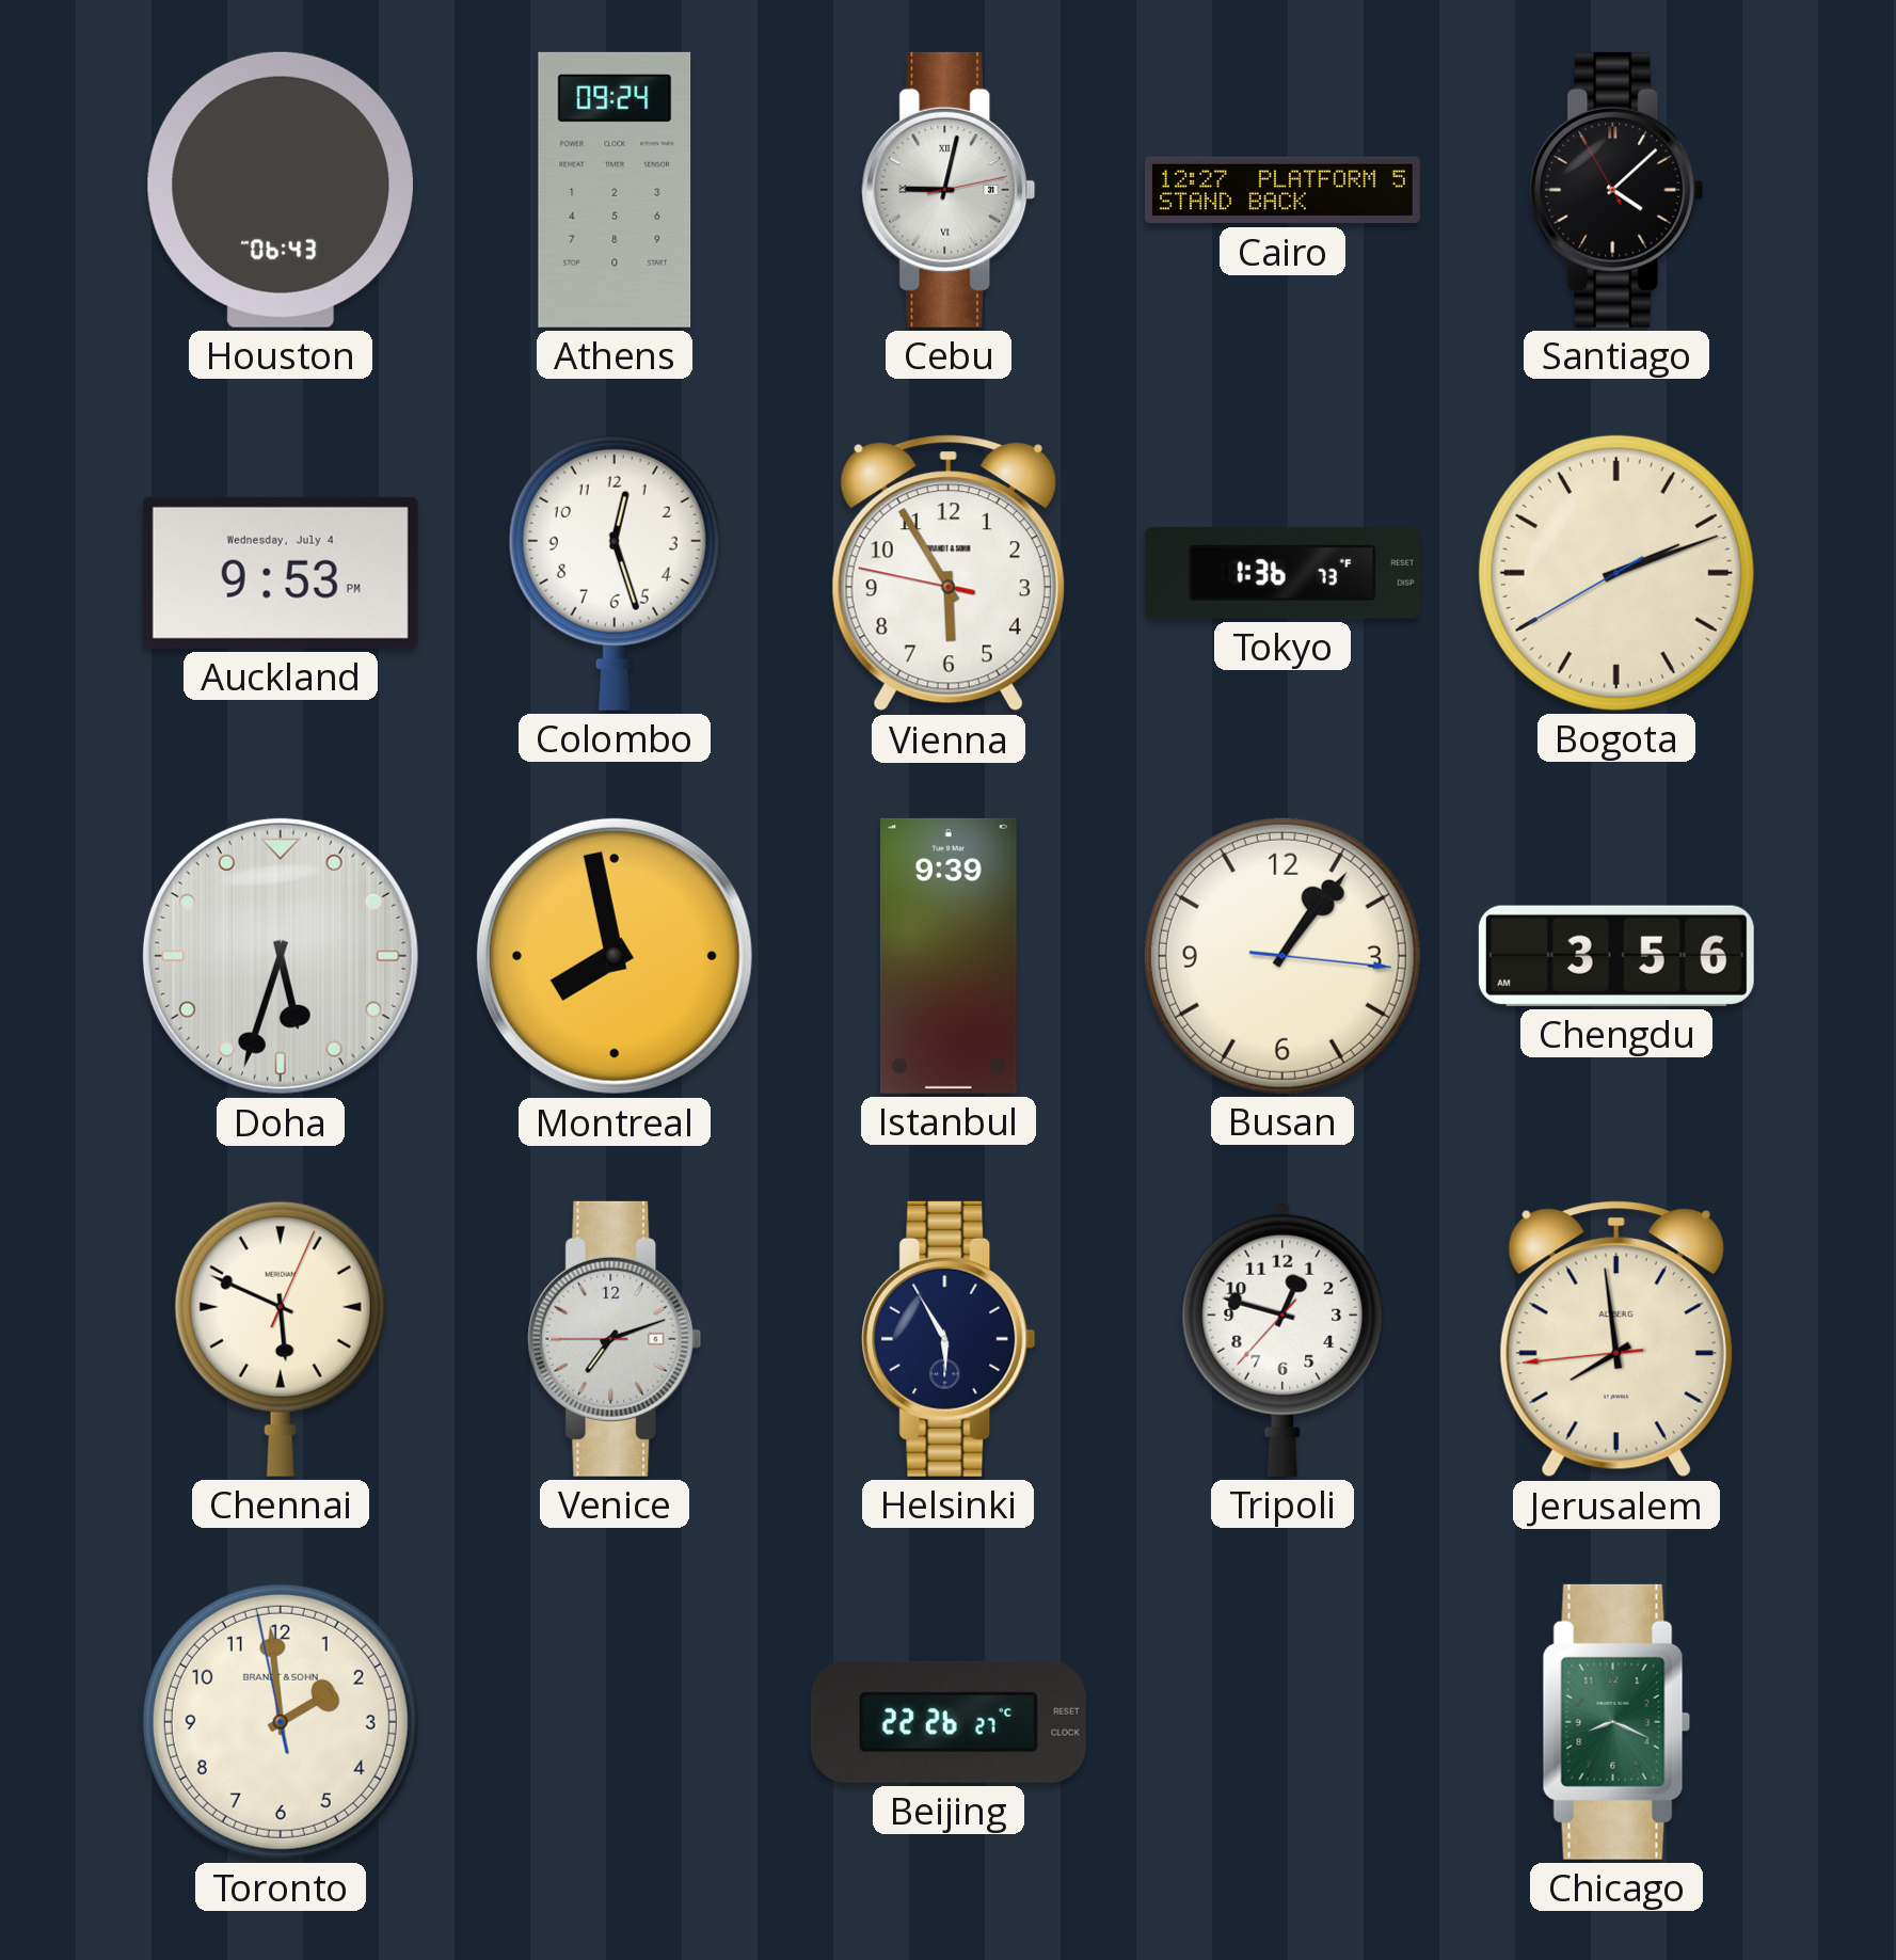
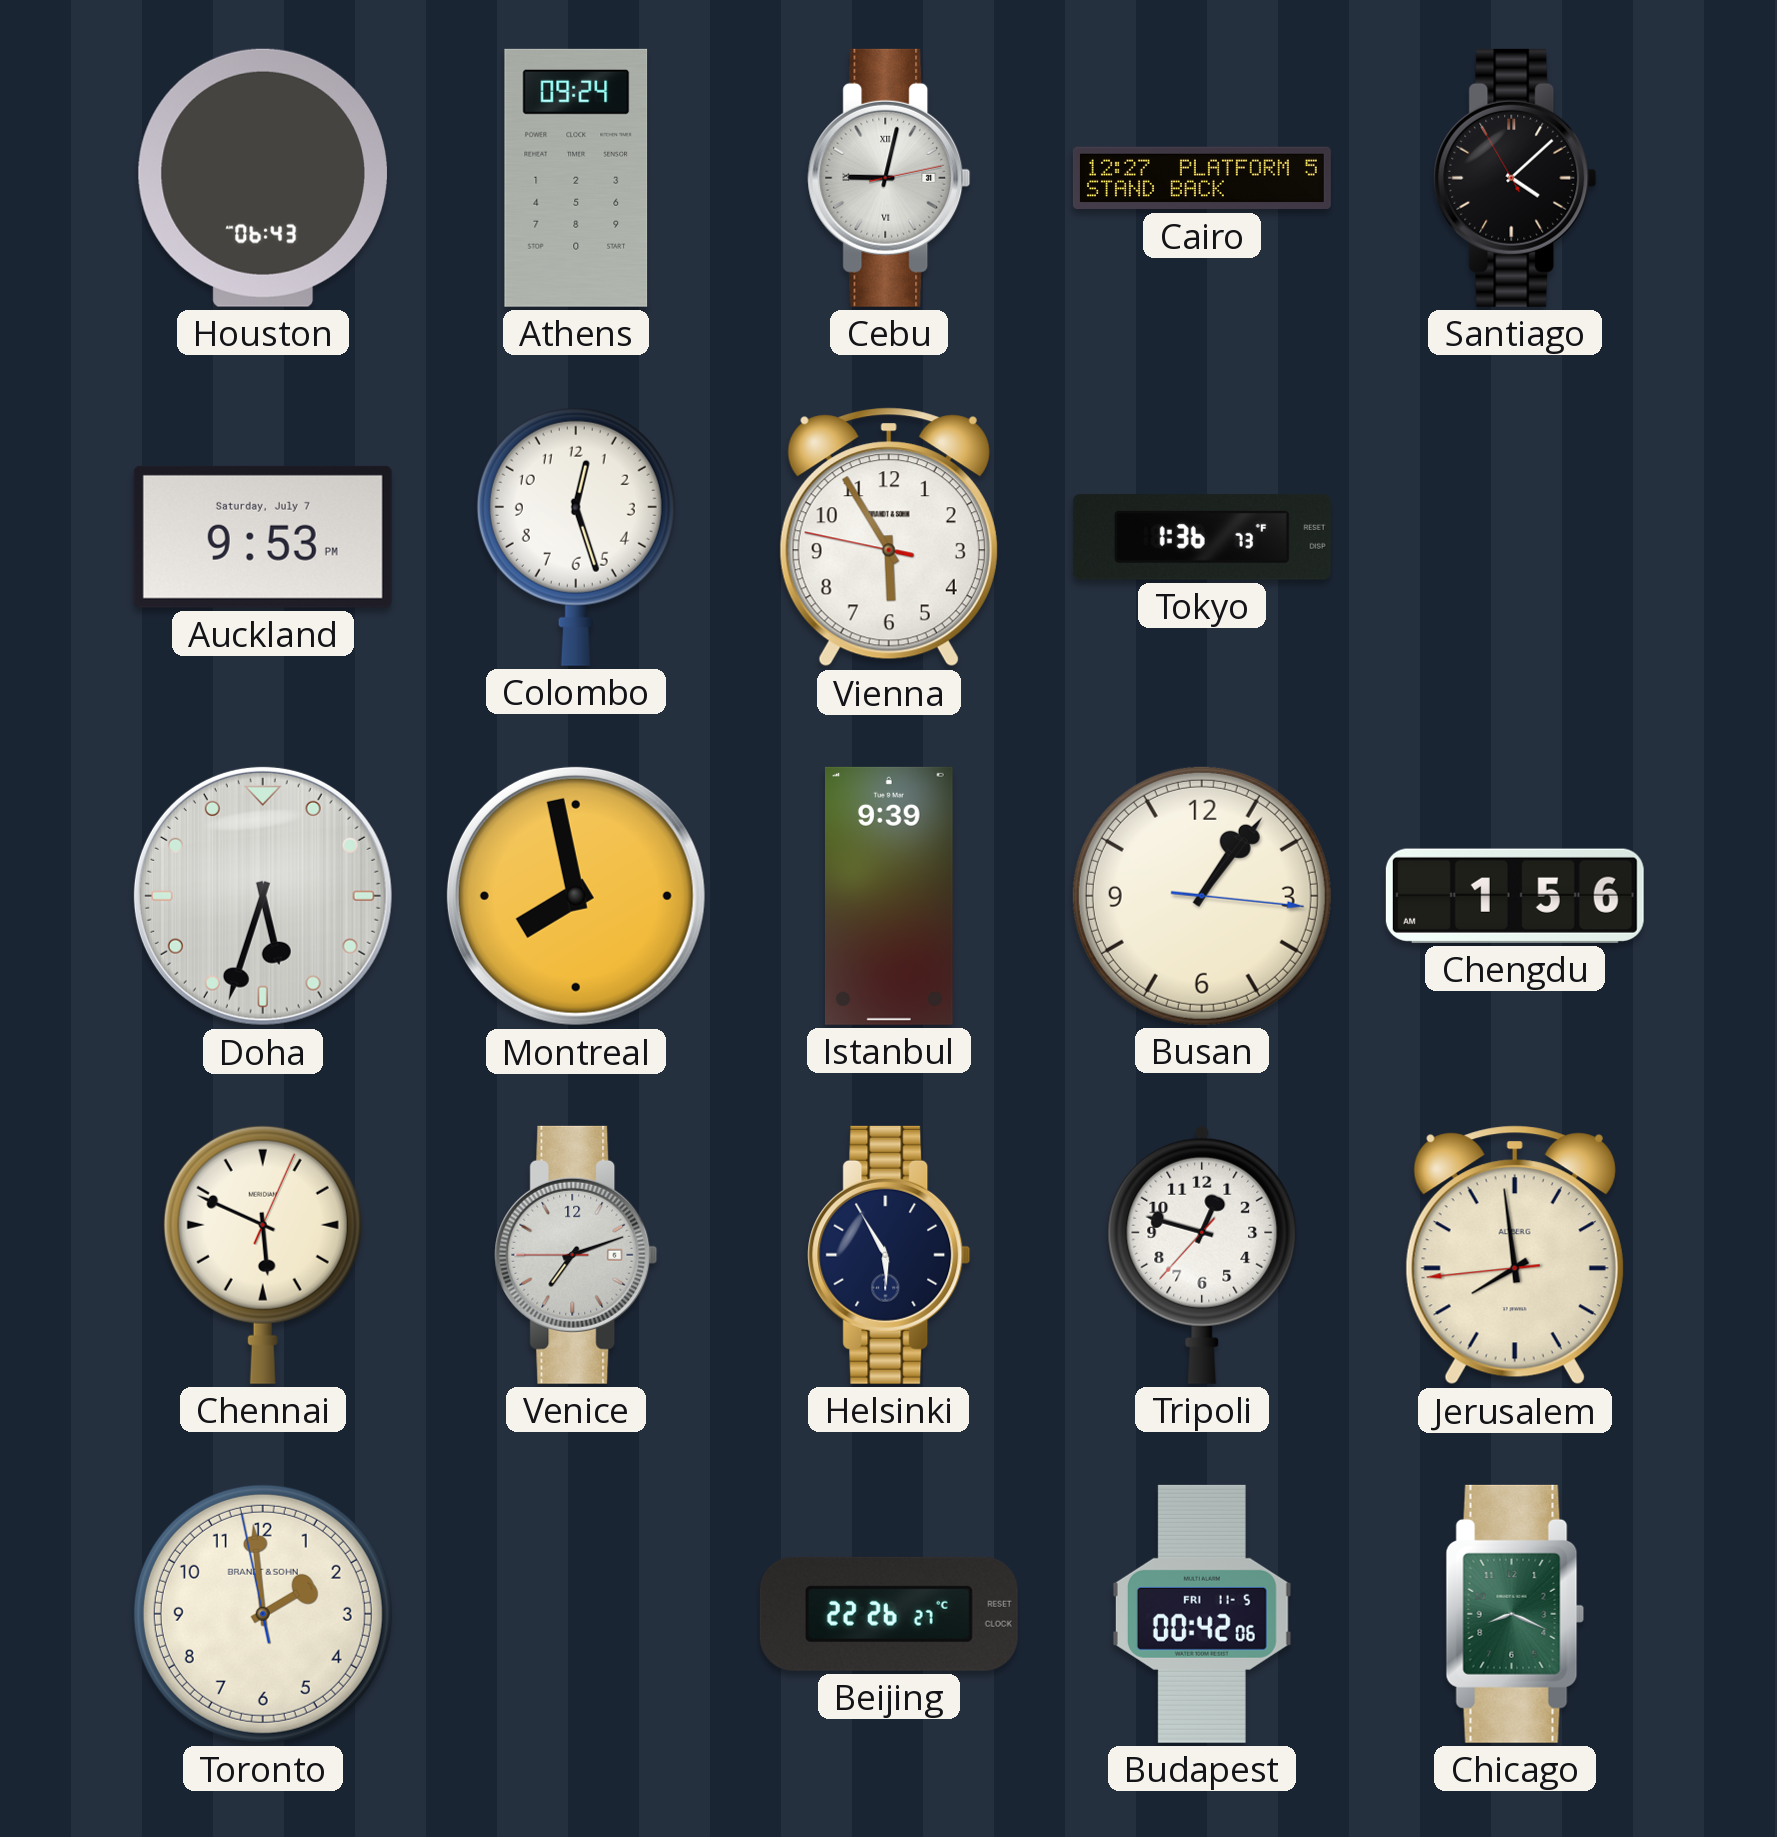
Auckland date: Wednesday, July 4 -> Saturday, July 7 (263, 537)
Bogota: 2:11 -> none (1616, 573)
Chengdu: 3:56 -> 1:56 (1515, 896)
Budapest: none -> 00:42 (1202, 1614)
